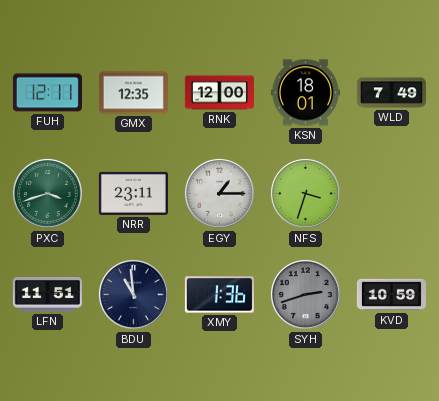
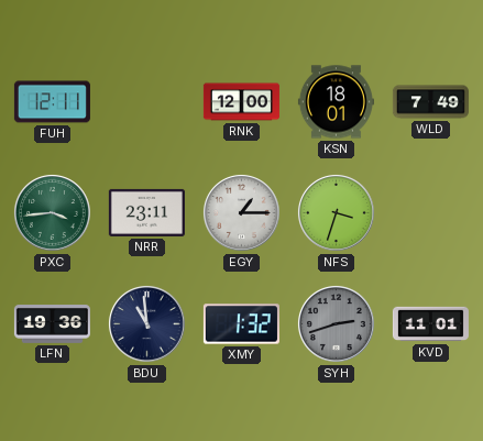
GMX: 12:35 -> none (133, 93)
PXC: 3:42 -> 3:44 (52, 212)
LFN: 11:51 -> 19:36 (52, 324)
XMY: 1:36 -> 1:32 (241, 324)
KVD: 10:59 -> 11:01 (430, 324)
